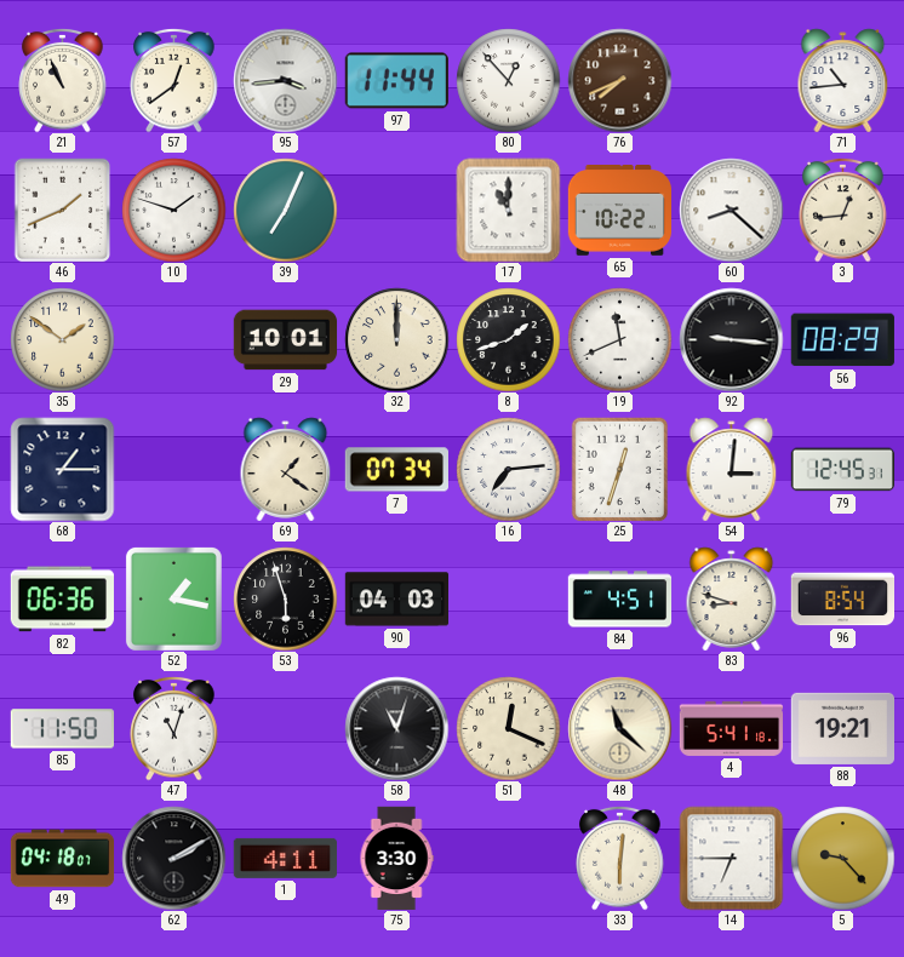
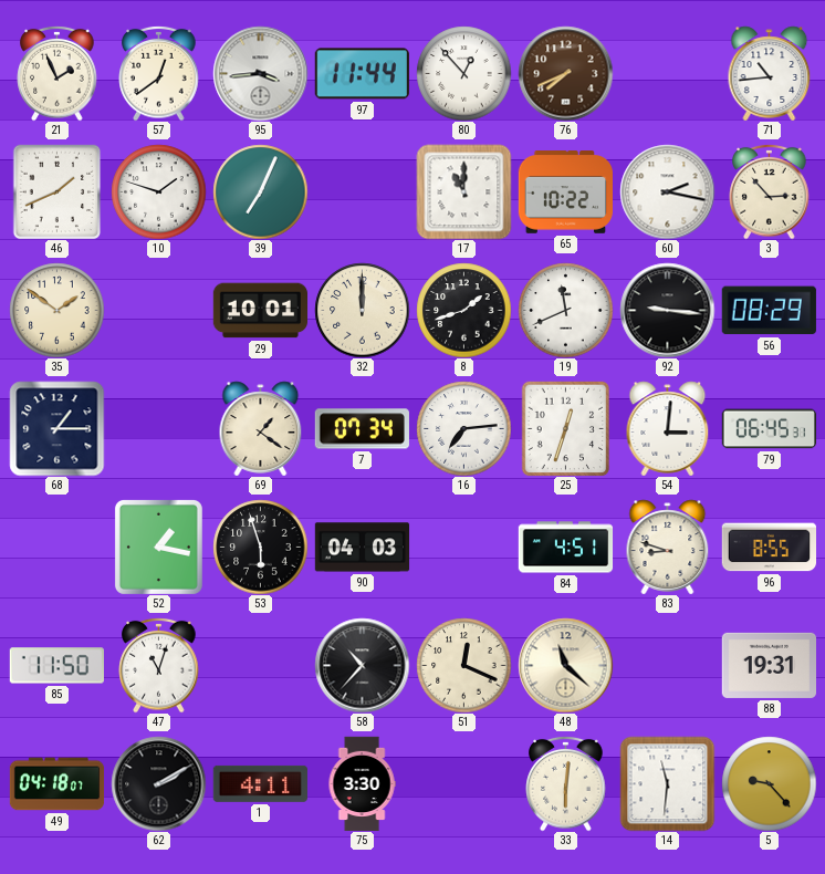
21: 10:56 -> 1:56 (58, 73)
60: 8:22 -> 2:17 (667, 191)
3: 12:44 -> 2:53 (770, 191)
79: 12:45 -> 06:45 (769, 429)
82: 06:36 -> none (62, 600)
96: 8:54 -> 8:55 (769, 548)
58: 11:03 -> 10:37 (362, 665)
4: 5:41 -> none (731, 728)
88: 19:21 -> 19:31 (769, 665)
14: 6:45 -> 11:31 (667, 783)
